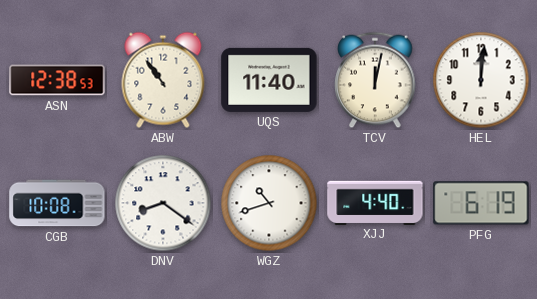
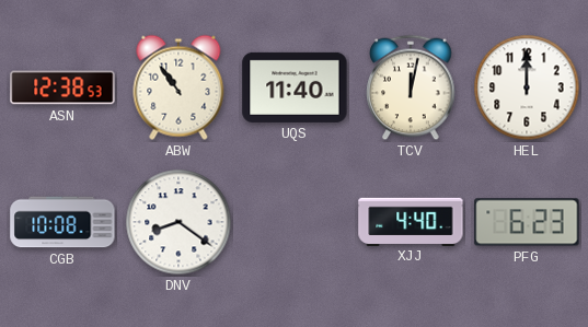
HEL: 12:01 -> 12:00 (527, 87)
WGZ: 10:42 -> none (269, 203)
PFG: 6:19 -> 6:23 (527, 222)
